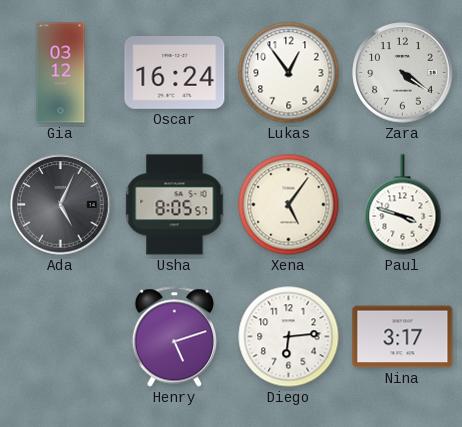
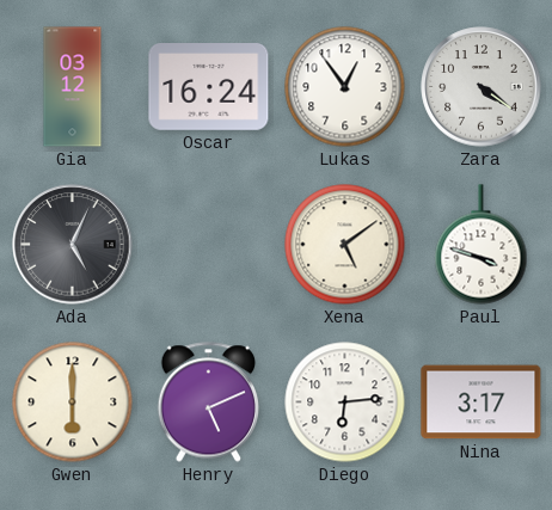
Usha: 8:05 -> none (175, 205)
Xena: 5:06 -> 5:09 (345, 245)
Gwen: none -> 6:00 (73, 403)
Henry: 5:12 -> 5:11 (209, 403)
